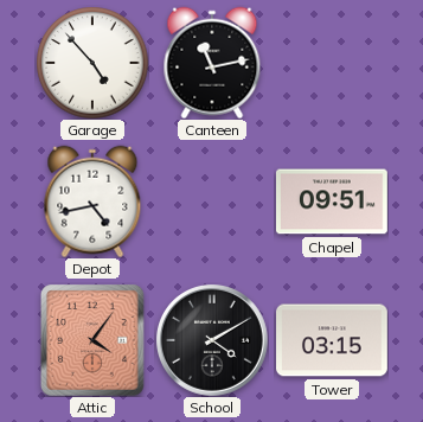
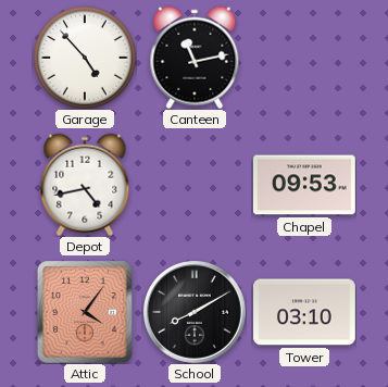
Chapel: 09:51 -> 09:53 (304, 185)
School: 4:10 -> 8:10 (195, 312)
Tower: 03:15 -> 03:10 (305, 312)
